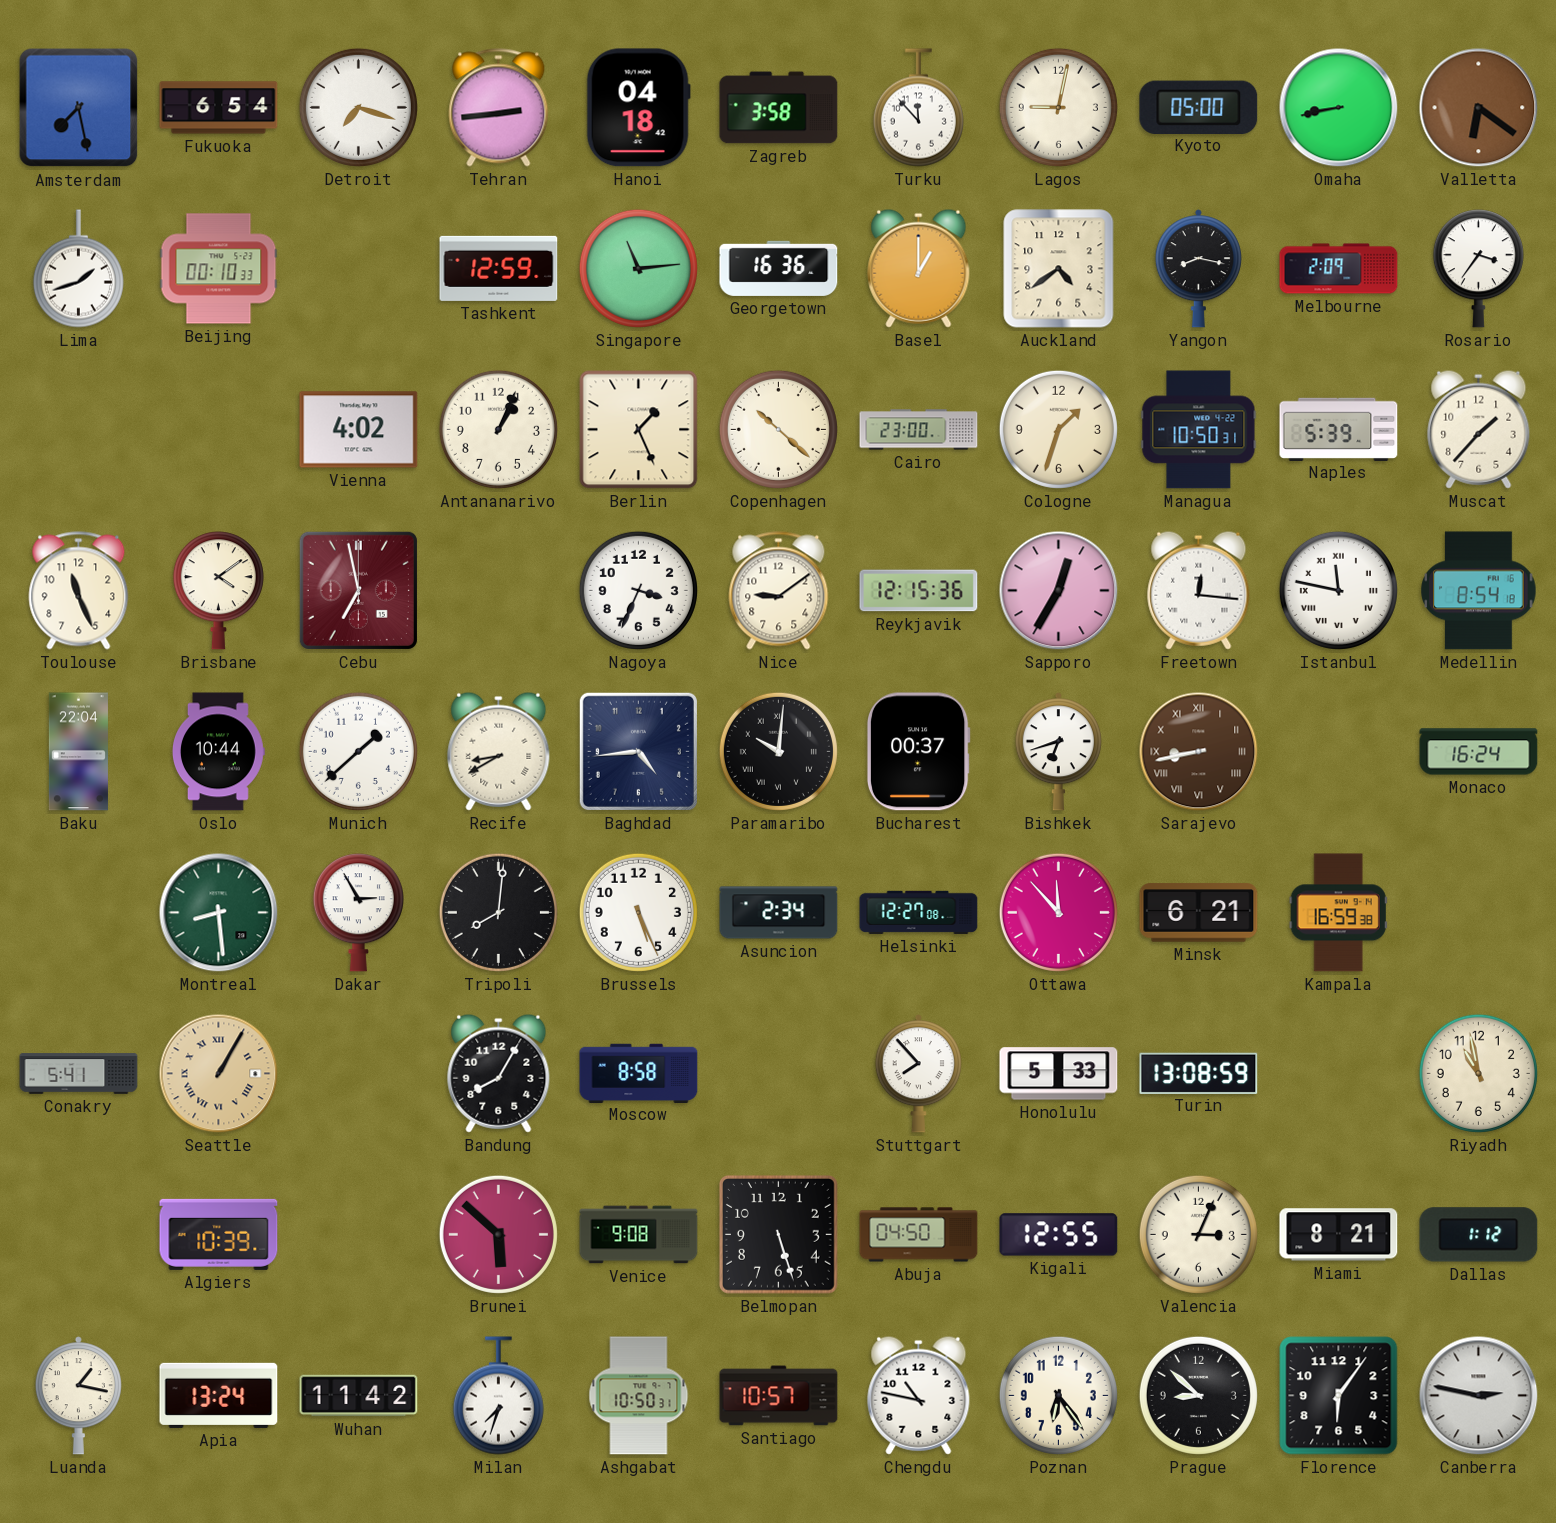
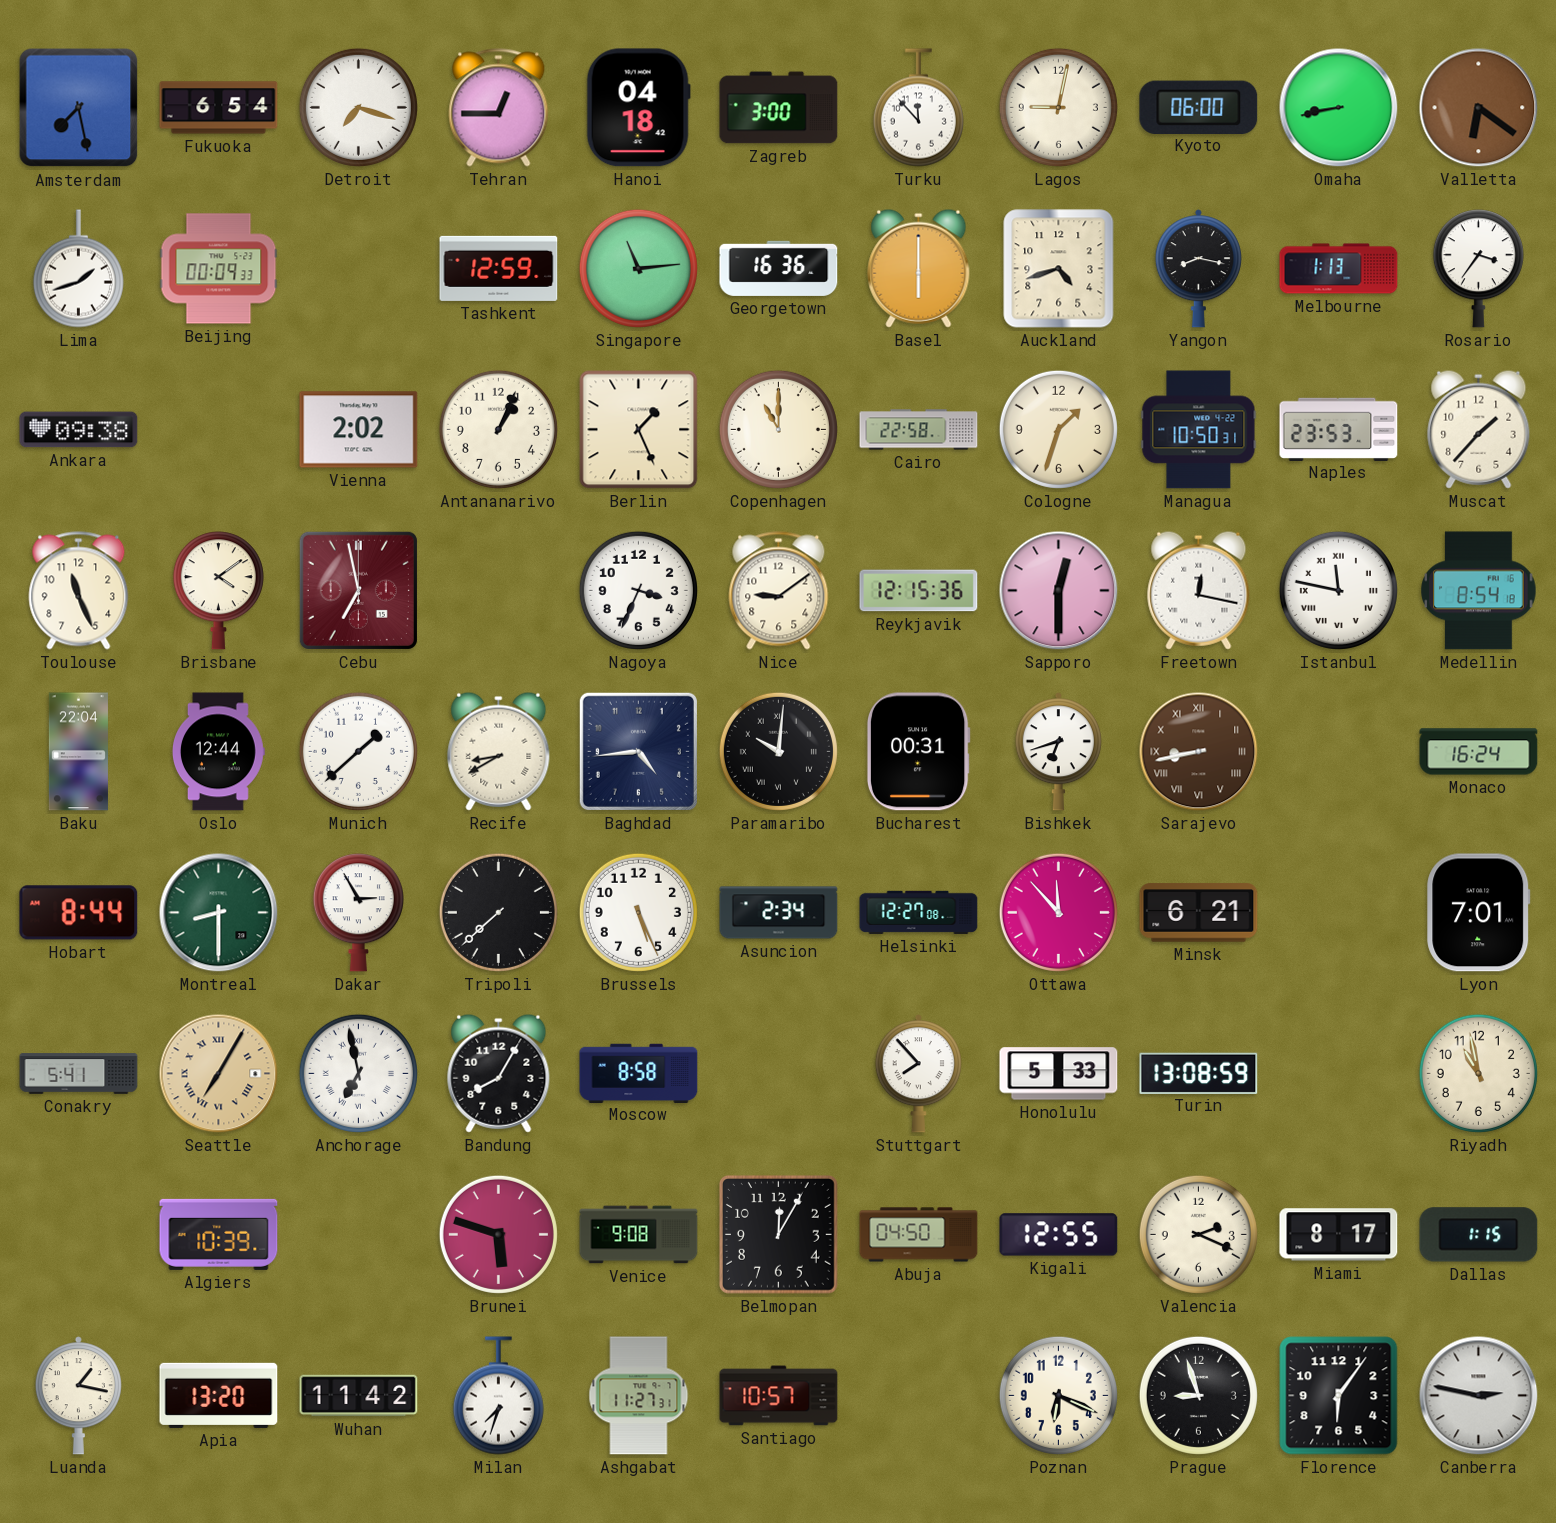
Tehran: 2:44 -> 12:45 (499, 108)
Zagreb: 3:58 -> 3:00 (779, 108)
Kyoto: 05:00 -> 06:00 (1199, 107)
Beijing: 00:10 -> 00:09 (219, 269)
Basel: 1:00 -> 6:00 (919, 268)
Auckland: 4:39 -> 4:42 (1059, 269)
Melbourne: 2:09 -> 1:13 (1339, 269)
Ankara: none -> 09:38 (79, 430)
Vienna: 4:02 -> 2:02 (359, 430)
Copenhagen: 10:22 -> 11:00 (778, 429)
Cairo: 23:00 -> 22:58 (919, 430)
Naples: 5:39 -> 23:53 (1339, 429)
Sapporo: 12:35 -> 12:30 (1059, 591)
Freetown: 12:16 -> 12:17 (1199, 590)
Oslo: 10:44 -> 12:44 (219, 752)
Bucharest: 00:37 -> 00:31 (918, 752)
Hobart: none -> 8:44 (79, 913)
Montreal: 8:29 -> 8:30 (219, 913)
Tripoli: 8:01 -> 7:38 (498, 912)
Kampala: 16:59 -> none (1338, 913)
Lyon: none -> 7:01 (1479, 913)
Seattle: 1:05 -> 7:05 (219, 1074)
Anchorage: none -> 6:58 (358, 1073)
Brunei: 5:52 -> 5:48 (498, 1234)
Belmopan: 5:27 -> 12:05 (778, 1234)
Valencia: 3:04 -> 2:19 (1198, 1234)
Miami: 8:21 -> 8:17 (1339, 1235)
Dallas: 1:12 -> 1:15 (1479, 1235)
Apia: 13:24 -> 13:20 (219, 1395)
Ashgabat: 10:50 -> 11:27 (639, 1396)
Chengdu: 10:47 -> none (919, 1395)
Poznan: 6:24 -> 6:19 (1058, 1395)
Prague: 8:52 -> 8:57 (1198, 1395)
